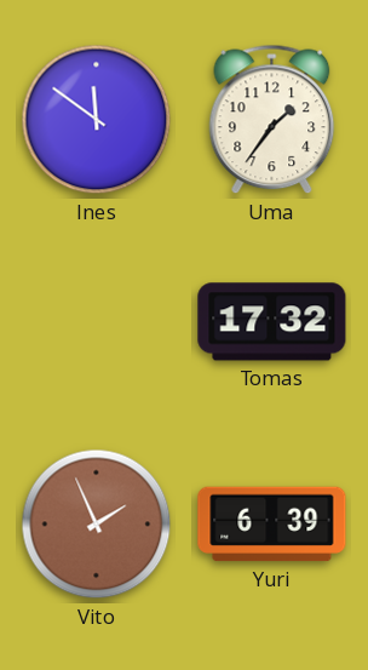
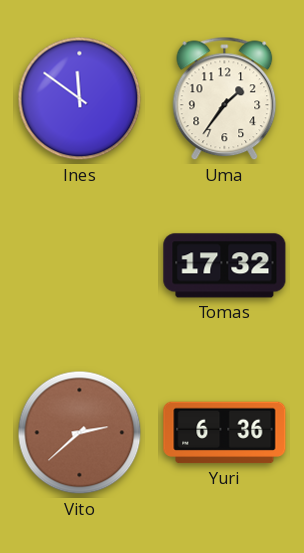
Vito: 1:56 -> 2:38 (80, 433)
Yuri: 6:39 -> 6:36 (225, 433)
